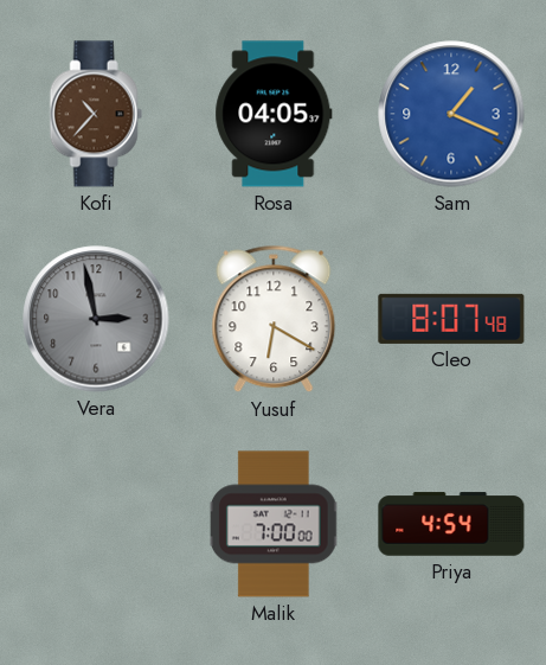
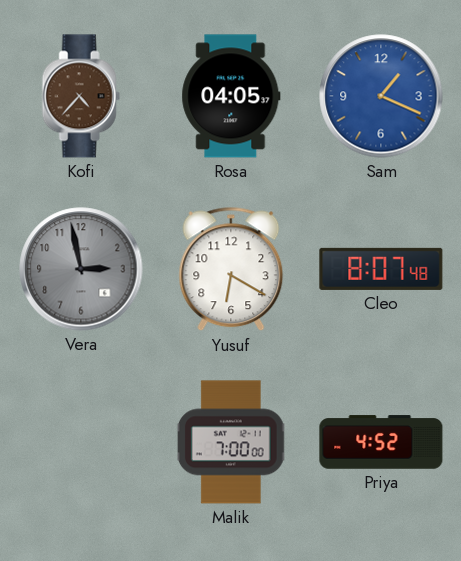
Kofi: 10:37 -> 4:37 (81, 96)
Priya: 4:54 -> 4:52 (381, 442)
